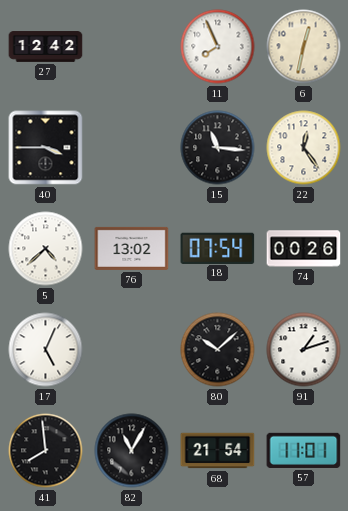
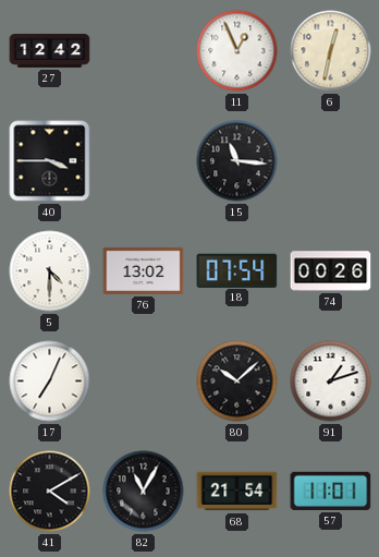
11: 7:56 -> 12:56 (237, 51)
22: 12:24 -> none (304, 148)
5: 4:38 -> 4:30 (50, 271)
17: 5:04 -> 7:04 (50, 382)
41: 7:59 -> 4:10 (50, 492)
